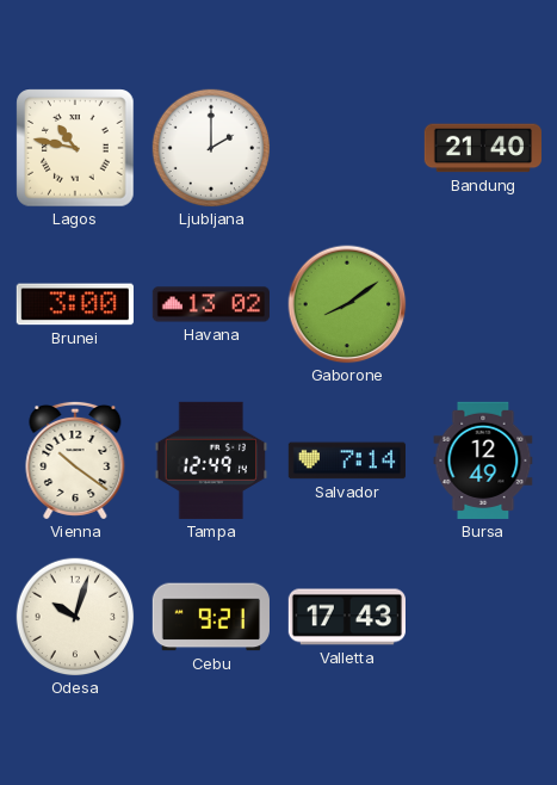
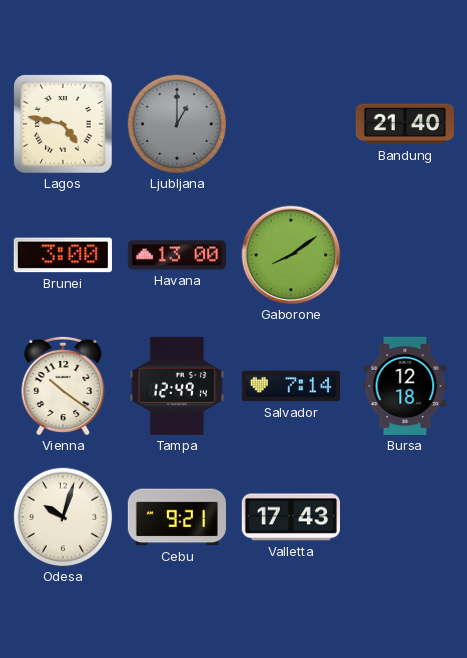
Lagos: 10:47 -> 4:47 (63, 124)
Ljubljana: 2:00 -> 1:00 (177, 124)
Ljubljana dial: white -> grey (177, 124)
Havana: 13:02 -> 13:00 (176, 255)
Bursa: 12:49 -> 12:18 (405, 386)
